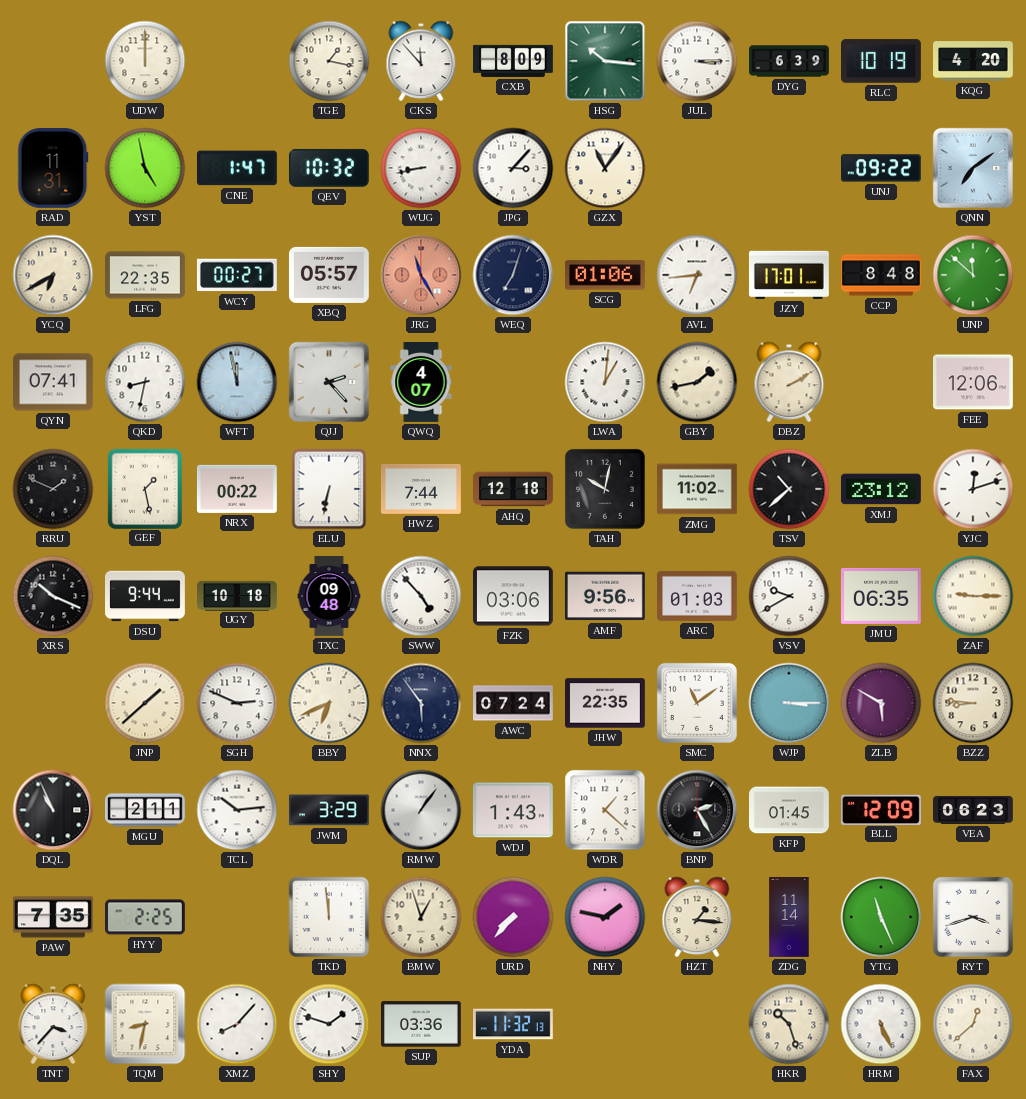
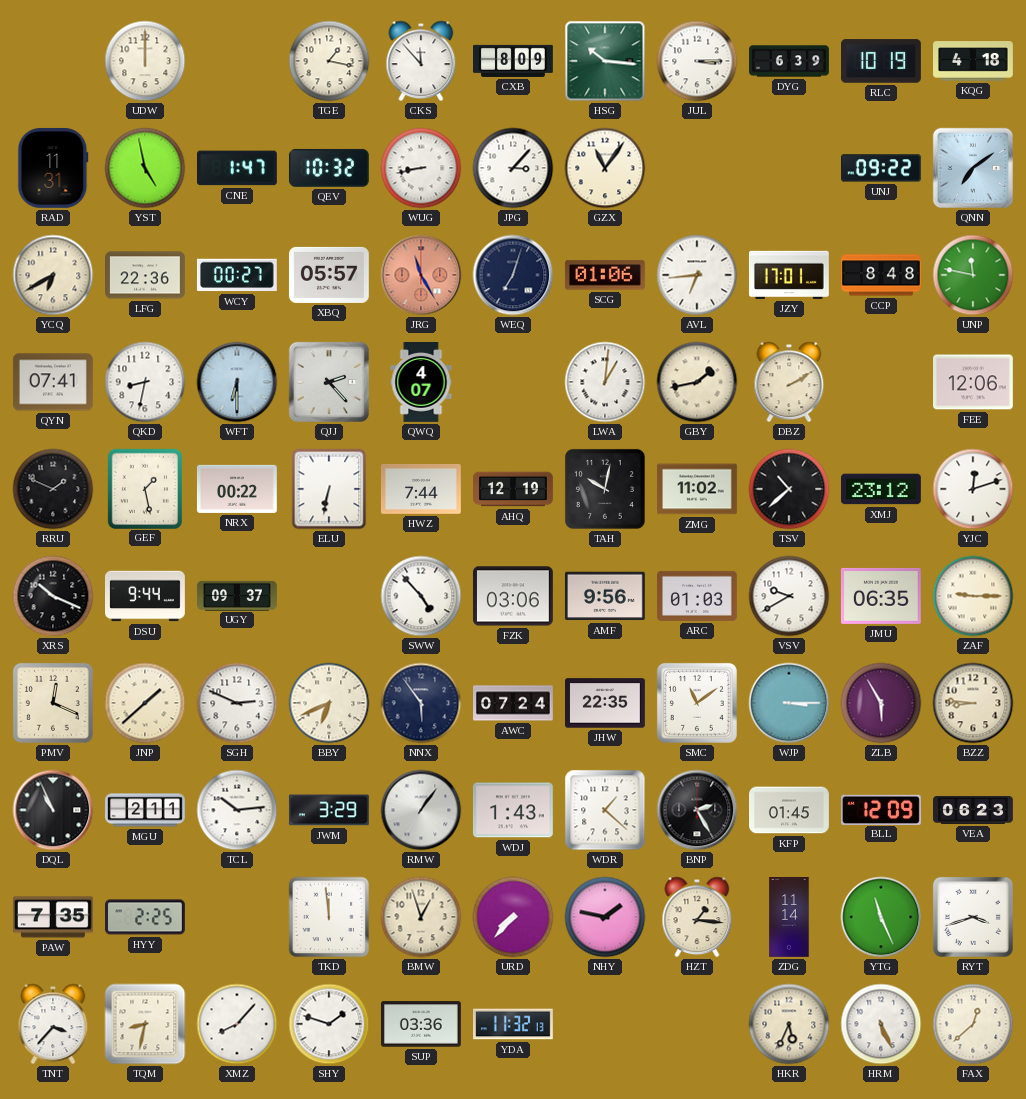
KQG: 4:20 -> 4:18 (974, 61)
LFG: 22:35 -> 22:36 (146, 275)
UNP: 11:52 -> 11:47 (973, 275)
WFT: 11:58 -> 6:30 (237, 382)
AHQ: 12:18 -> 12:19 (514, 489)
UGY: 10:18 -> 09:37 (238, 595)
TXC: 09:48 -> none (329, 596)
PMV: none -> 12:19 (53, 703)
ZLB: 5:50 -> 5:55 (881, 703)
HKR: 10:27 -> 5:34 (789, 1024)
